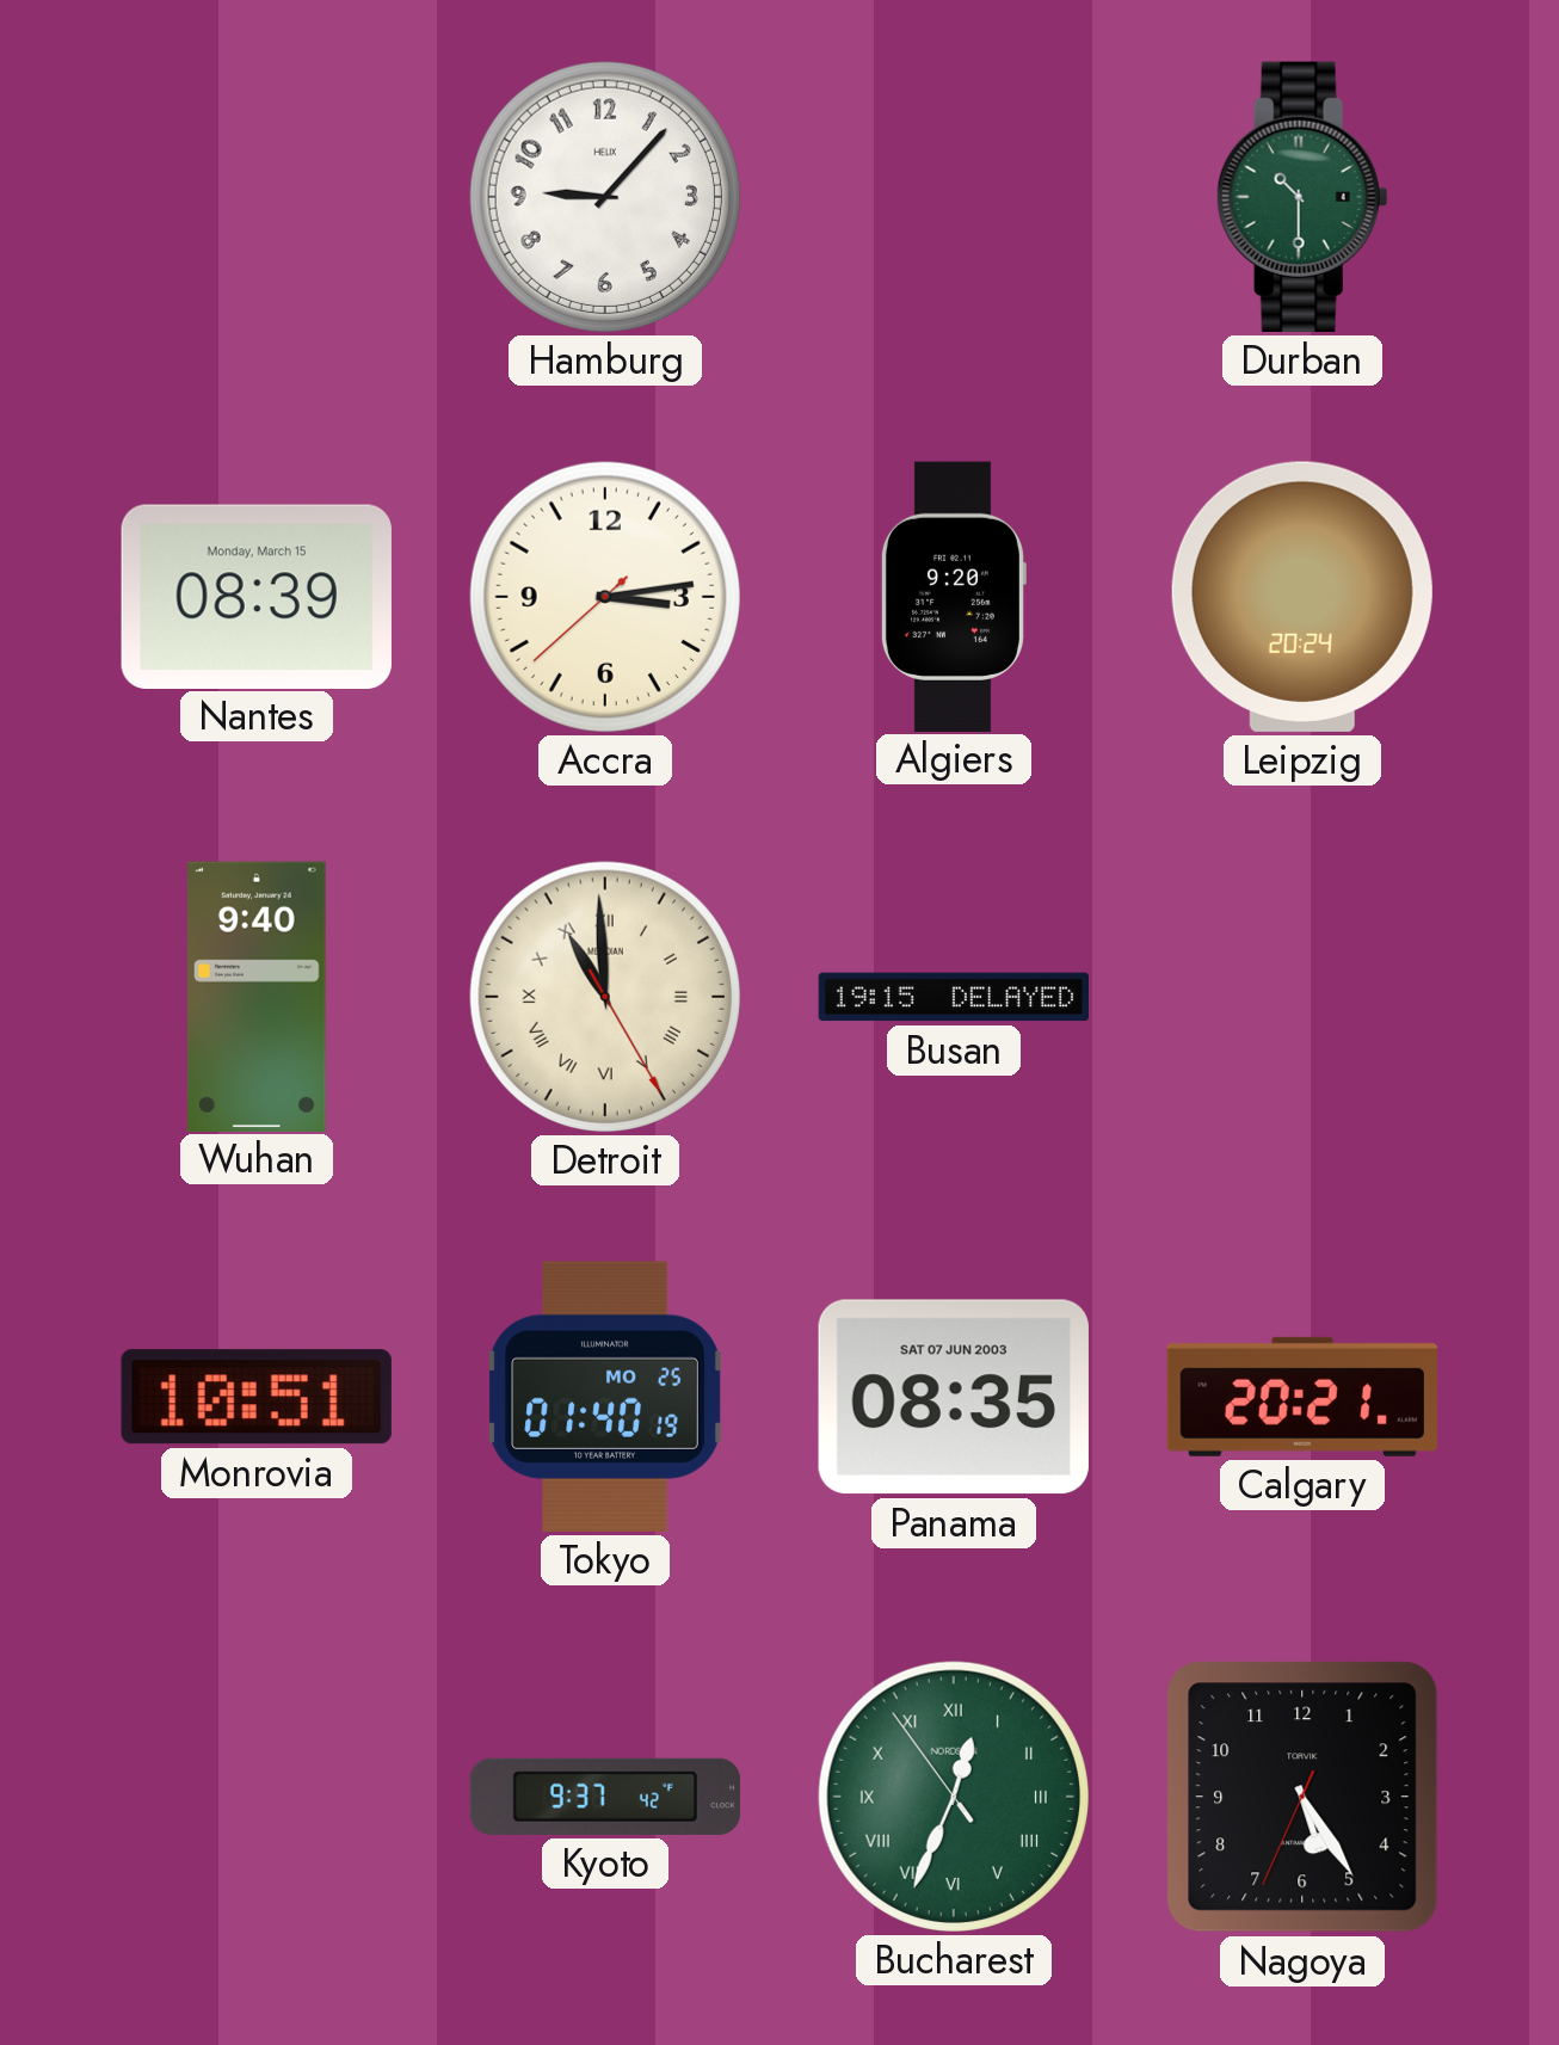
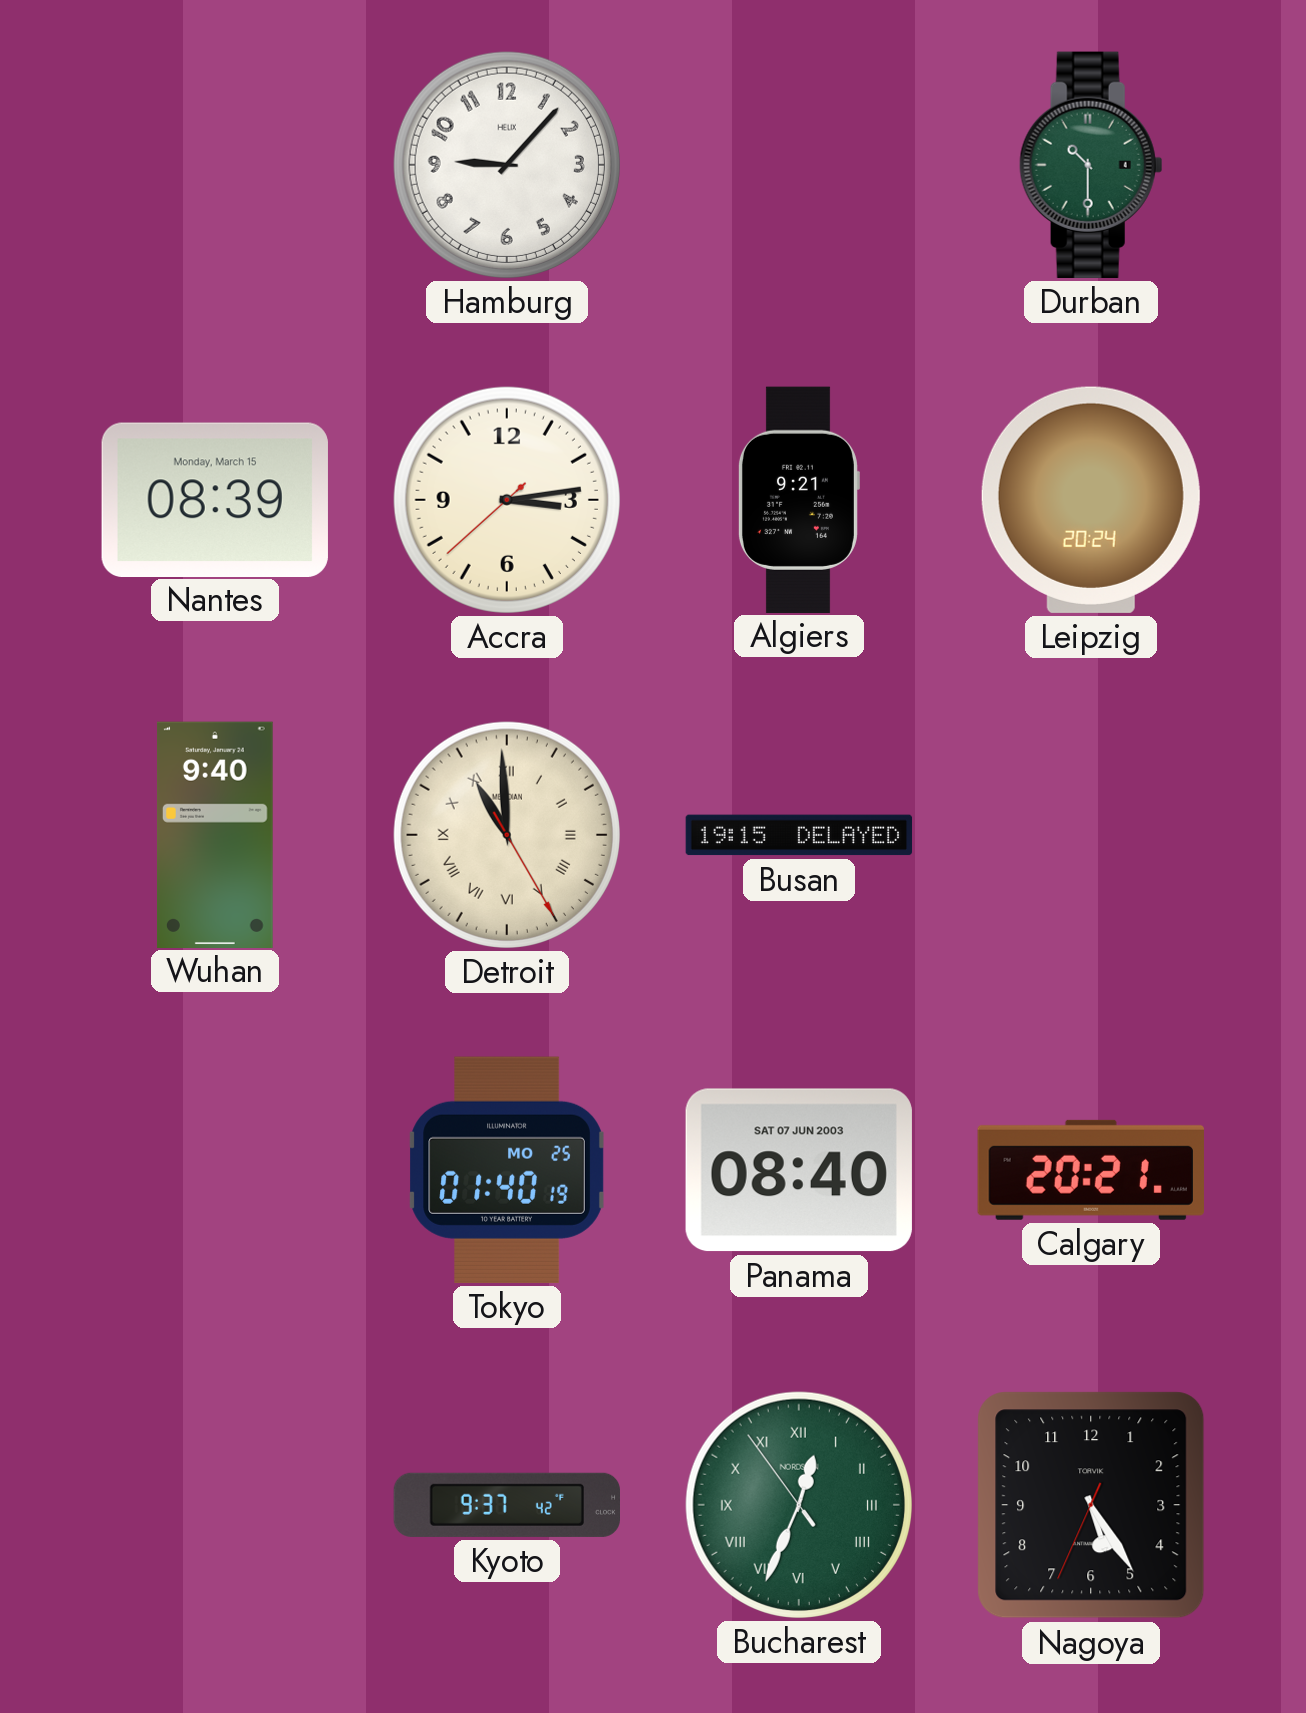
Algiers: 9:20 -> 9:21 (798, 499)
Monrovia: 10:51 -> none (257, 1397)
Panama: 08:35 -> 08:40 (799, 1170)
